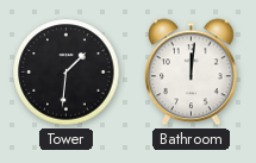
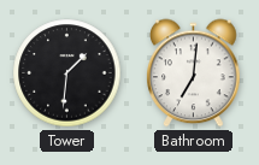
Bathroom: 12:01 -> 7:01 (194, 73)
